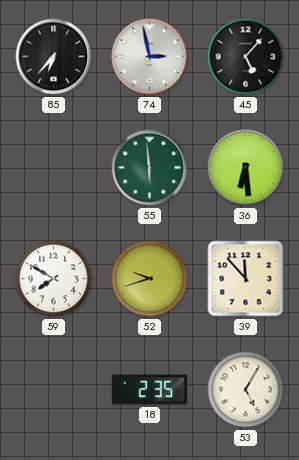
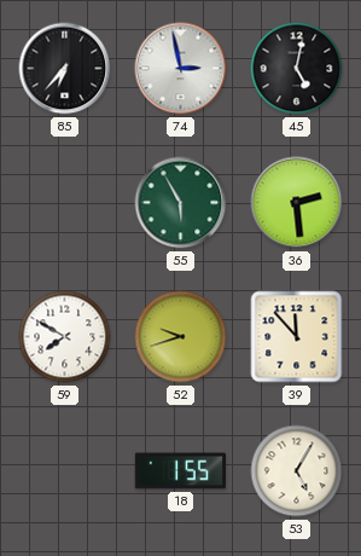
45: 5:07 -> 5:02 (297, 69)
55: 5:59 -> 5:55 (181, 203)
36: 6:29 -> 2:29 (297, 203)
18: 2:35 -> 1:55 (180, 471)
